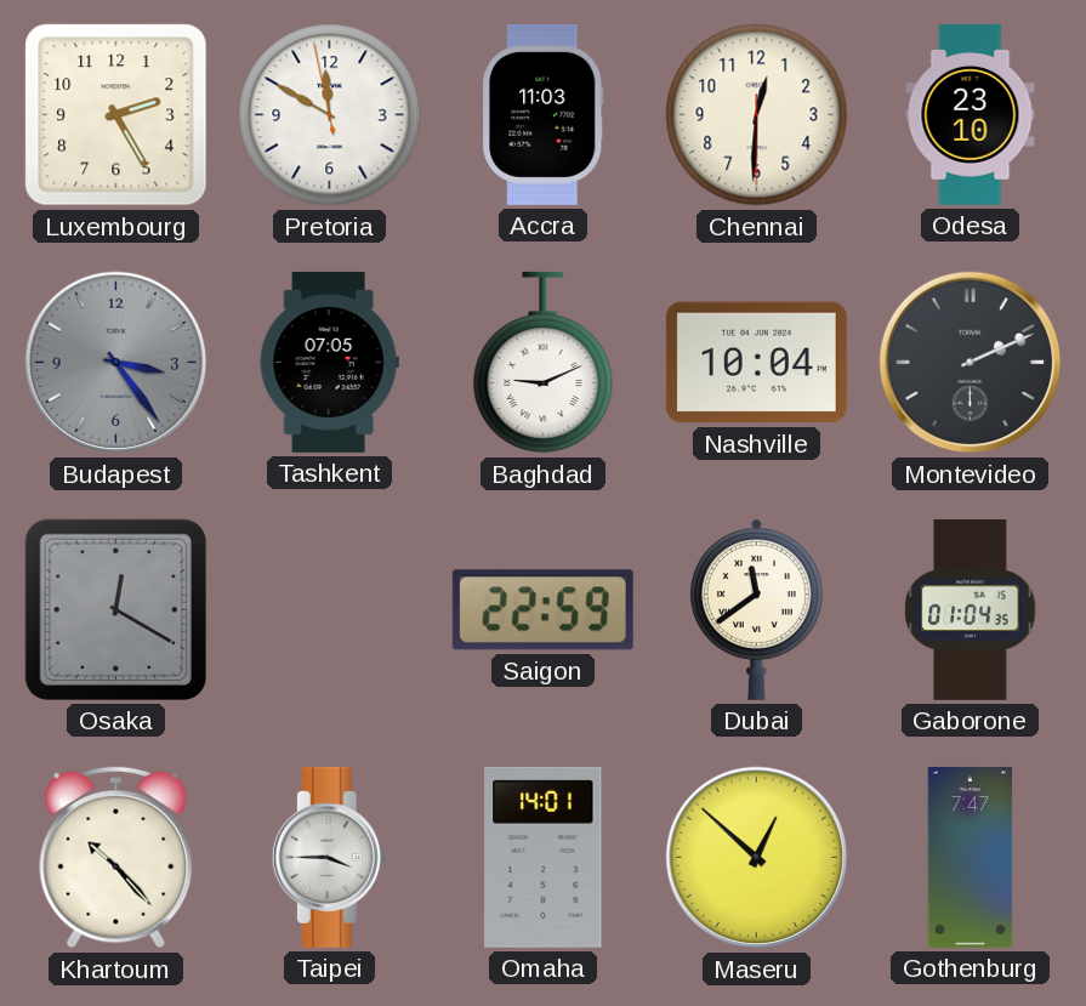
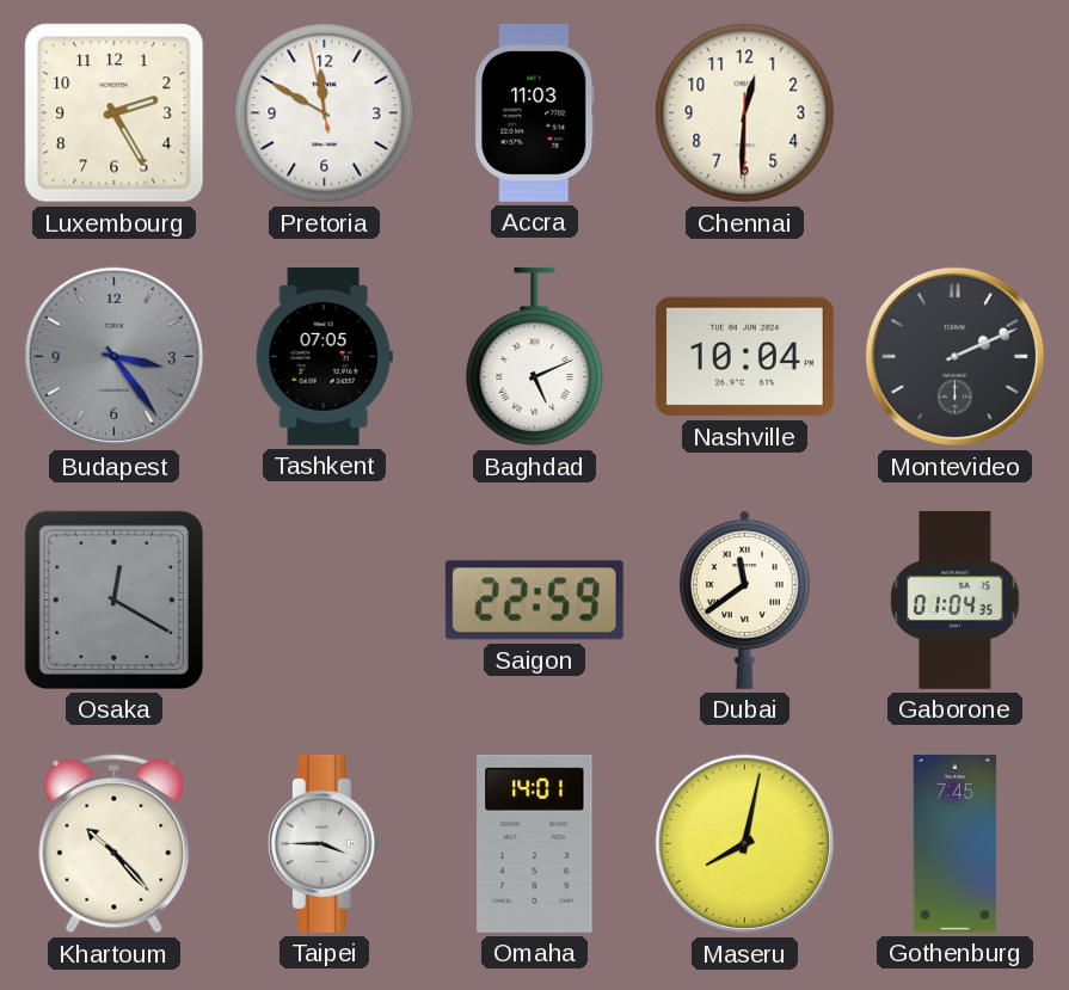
Odesa: 23:10 -> none (971, 114)
Baghdad: 9:11 -> 5:11 (535, 357)
Maseru: 12:52 -> 8:02 (745, 844)
Gothenburg: 7:47 -> 7:45 (956, 843)
